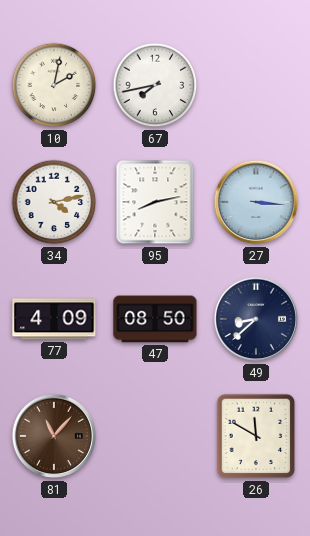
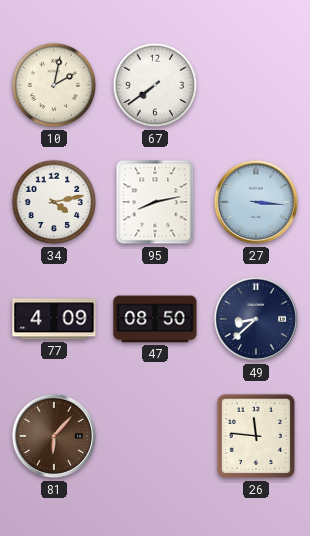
67: 7:43 -> 7:39 (155, 85)
81: 11:07 -> 6:07 (54, 436)
26: 11:50 -> 11:46 (256, 436)
